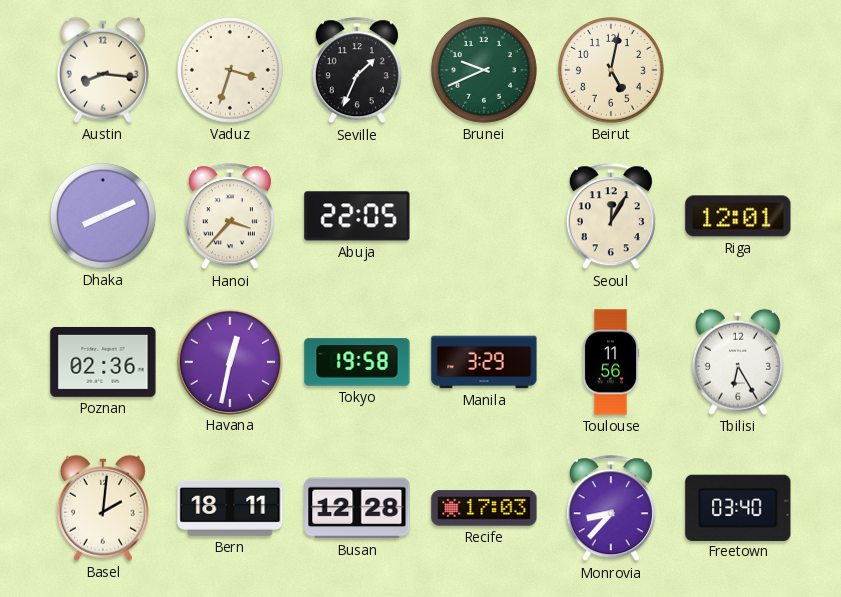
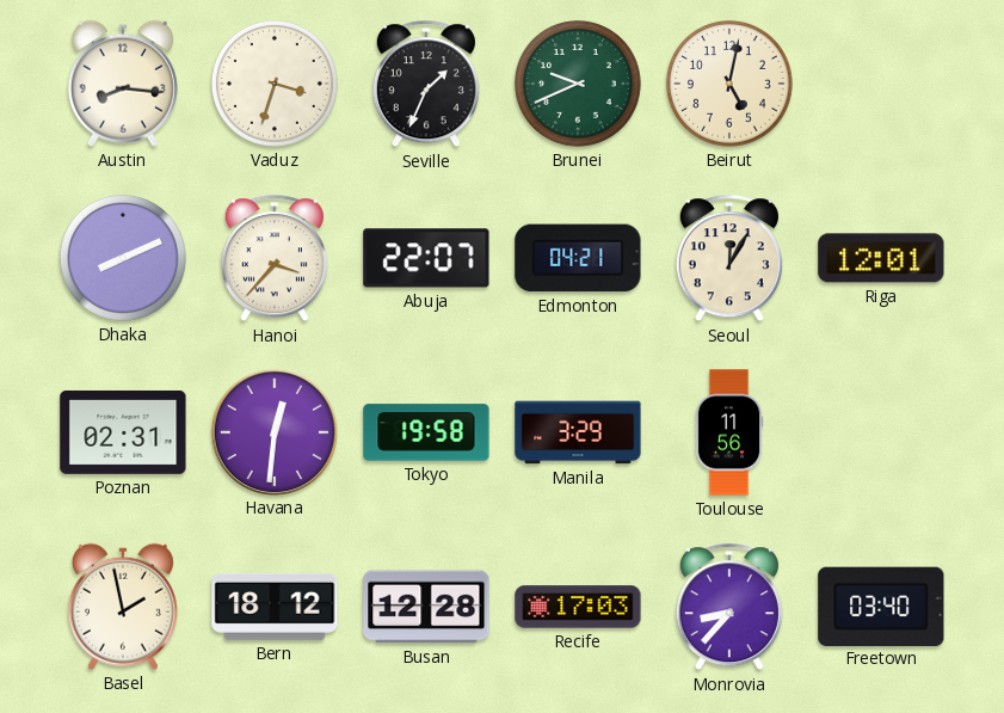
Abuja: 22:05 -> 22:07 (426, 258)
Edmonton: none -> 04:21 (578, 258)
Poznan: 02:36 -> 02:31 (123, 432)
Havana: 12:32 -> 12:31 (273, 431)
Tbilisi: 6:25 -> none (738, 362)
Basel: 2:01 -> 1:58 (123, 607)
Bern: 18:11 -> 18:12 (275, 607)
